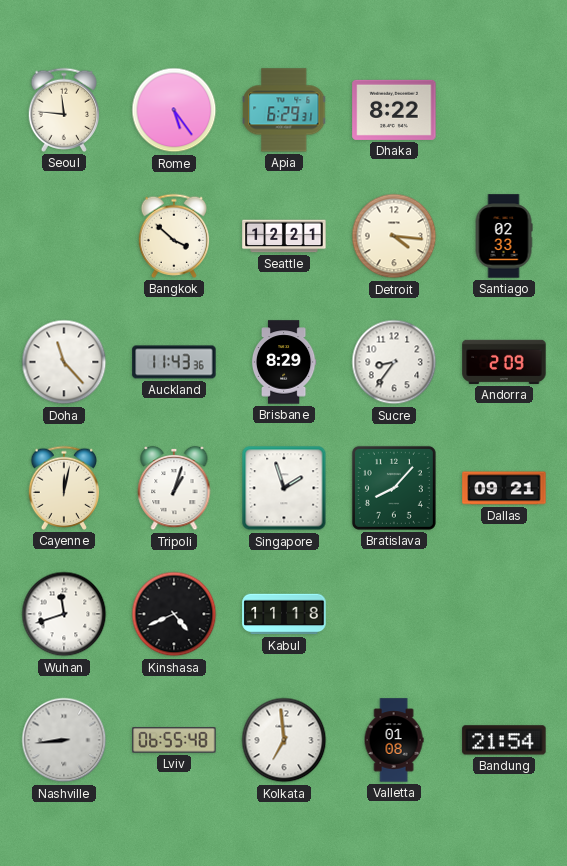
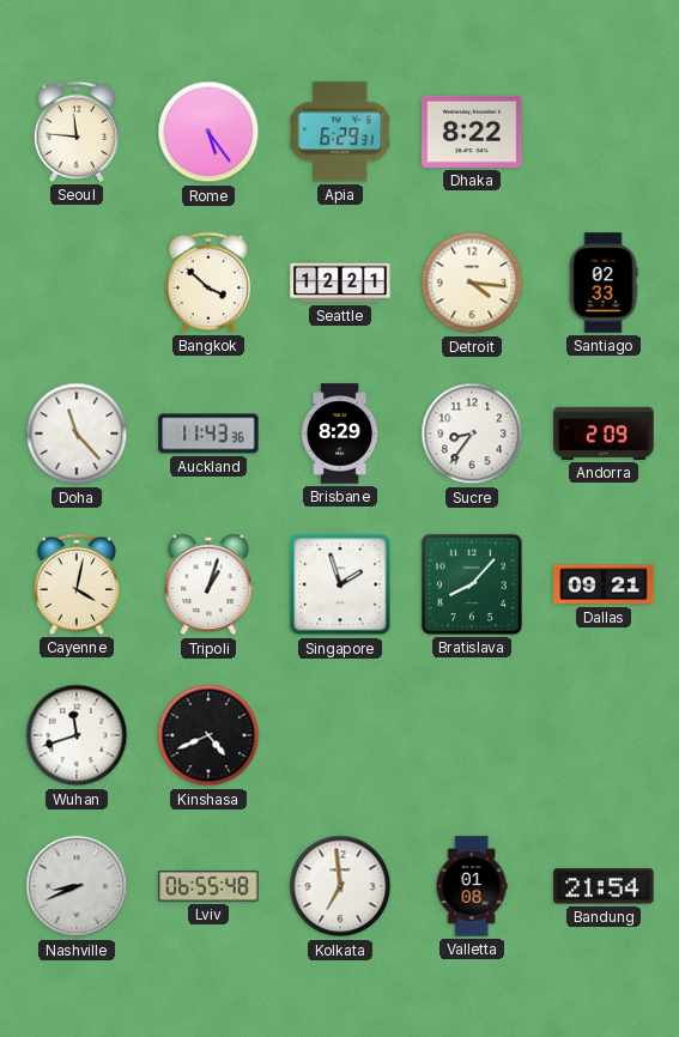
Cayenne: 12:02 -> 4:02 (77, 584)
Kabul: 11:18 -> none (284, 614)
Nashville: 8:44 -> 8:41 (77, 886)
